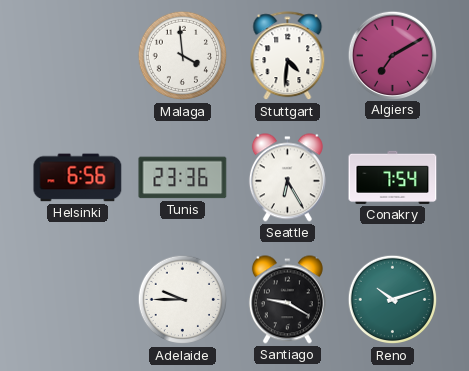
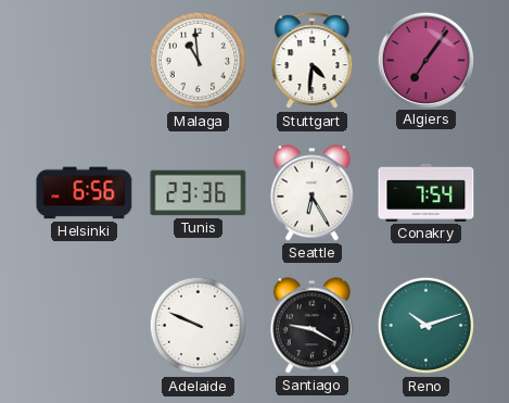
Malaga: 3:59 -> 10:59 (199, 61)
Algiers: 7:10 -> 7:06 (425, 60)
Adelaide: 9:45 -> 9:49 (199, 326)
